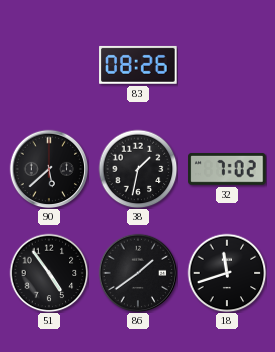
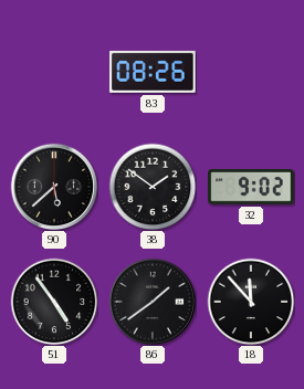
38: 1:32 -> 1:51 (153, 187)
32: 7:02 -> 9:02 (251, 187)
18: 11:42 -> 11:53 (251, 302)
